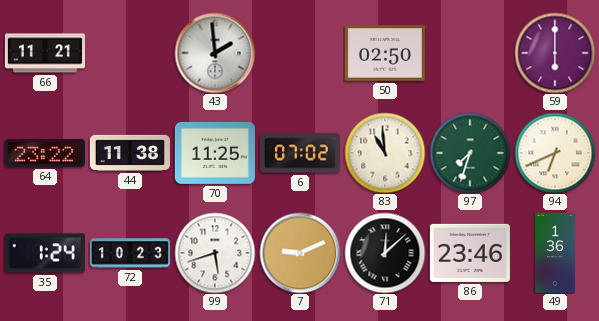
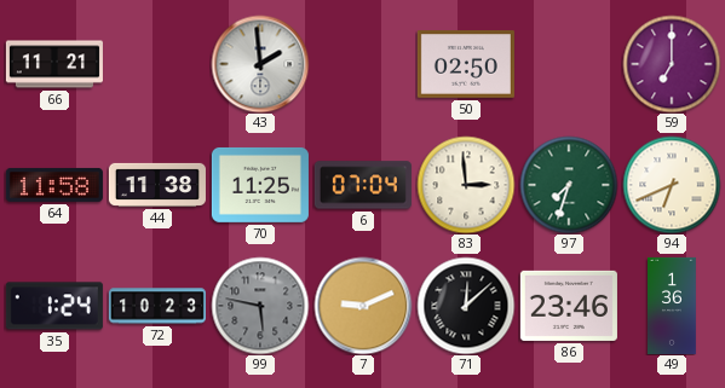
59: 6:00 -> 7:00 (672, 64)
64: 23:22 -> 11:58 (54, 185)
6: 07:02 -> 07:04 (363, 185)
83: 10:59 -> 2:59 (466, 185)
99: 5:42 -> 5:47 (260, 306)
99 dial: white -> grey (260, 306)
